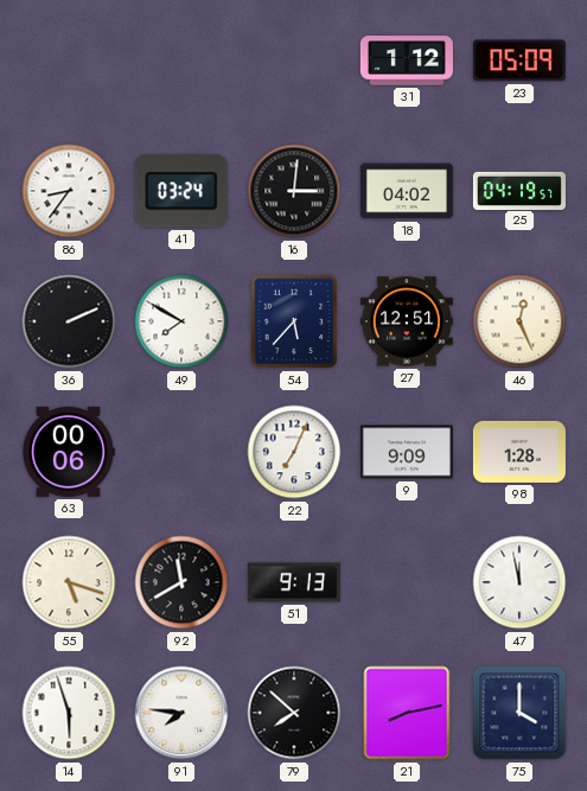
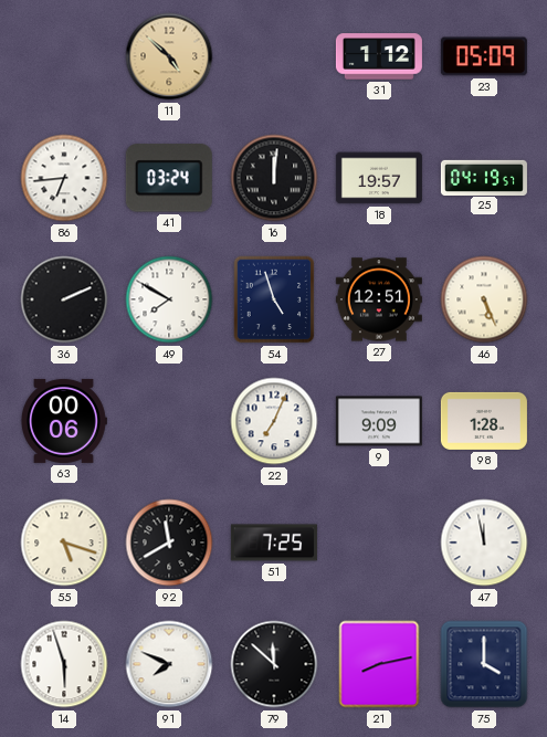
11: none -> 4:52 (169, 56)
86: 8:36 -> 6:44 (64, 178)
16: 3:01 -> 12:01 (274, 178)
18: 04:02 -> 19:57 (379, 178)
54: 5:37 -> 4:57 (274, 299)
46: 12:26 -> 5:26 (484, 299)
51: 9:13 -> 7:25 (274, 543)
91: 7:46 -> 7:49 (169, 664)
79: 7:52 -> 11:52 (274, 664)
